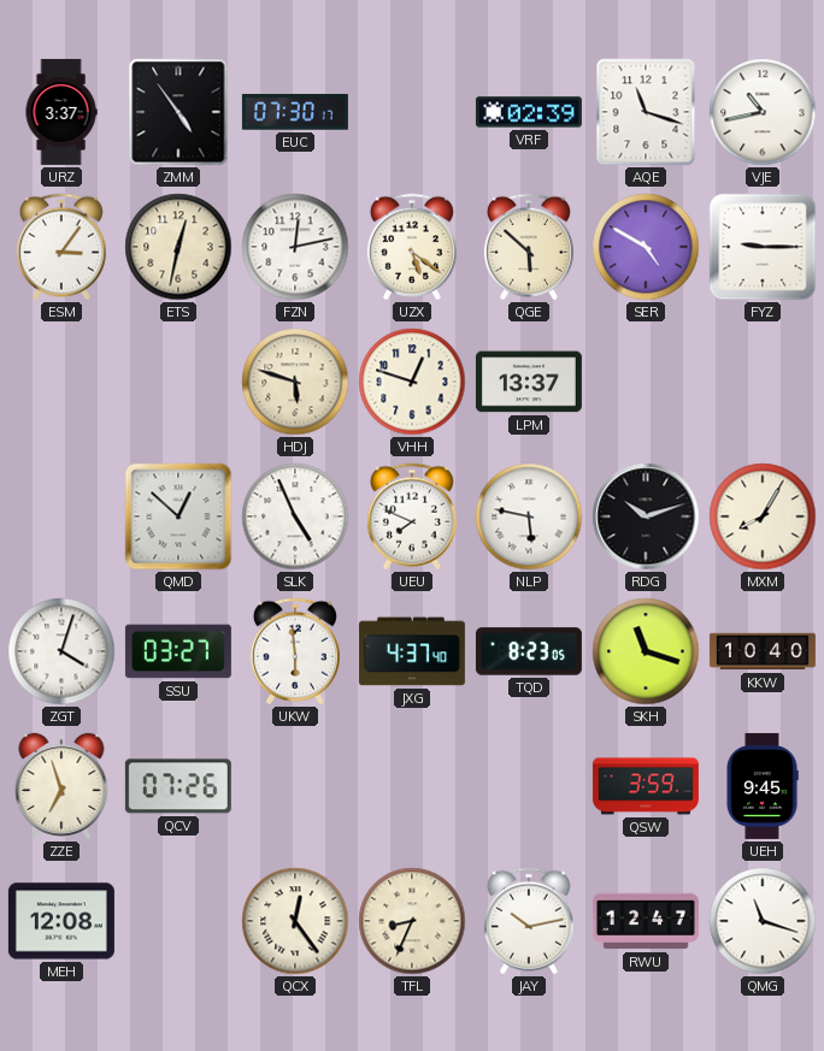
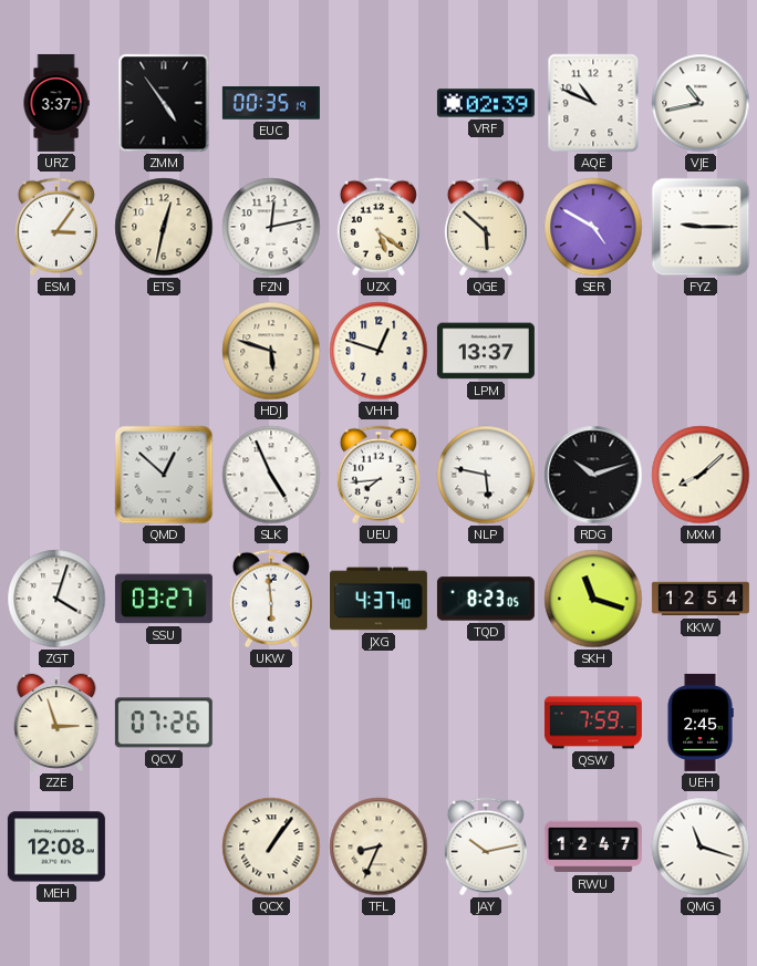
EUC: 07:30 -> 00:35 (271, 103)
AQE: 11:18 -> 10:49 (593, 103)
UEU: 7:49 -> 7:44 (378, 475)
MXM: 8:05 -> 8:08 (701, 475)
KKW: 10:40 -> 12:54 (701, 599)
ZZE: 6:57 -> 2:57 (56, 723)
QSW: 3:59 -> 7:59 (593, 723)
UEH: 9:45 -> 2:45 (701, 723)
QCX: 12:24 -> 1:06 (271, 846)
